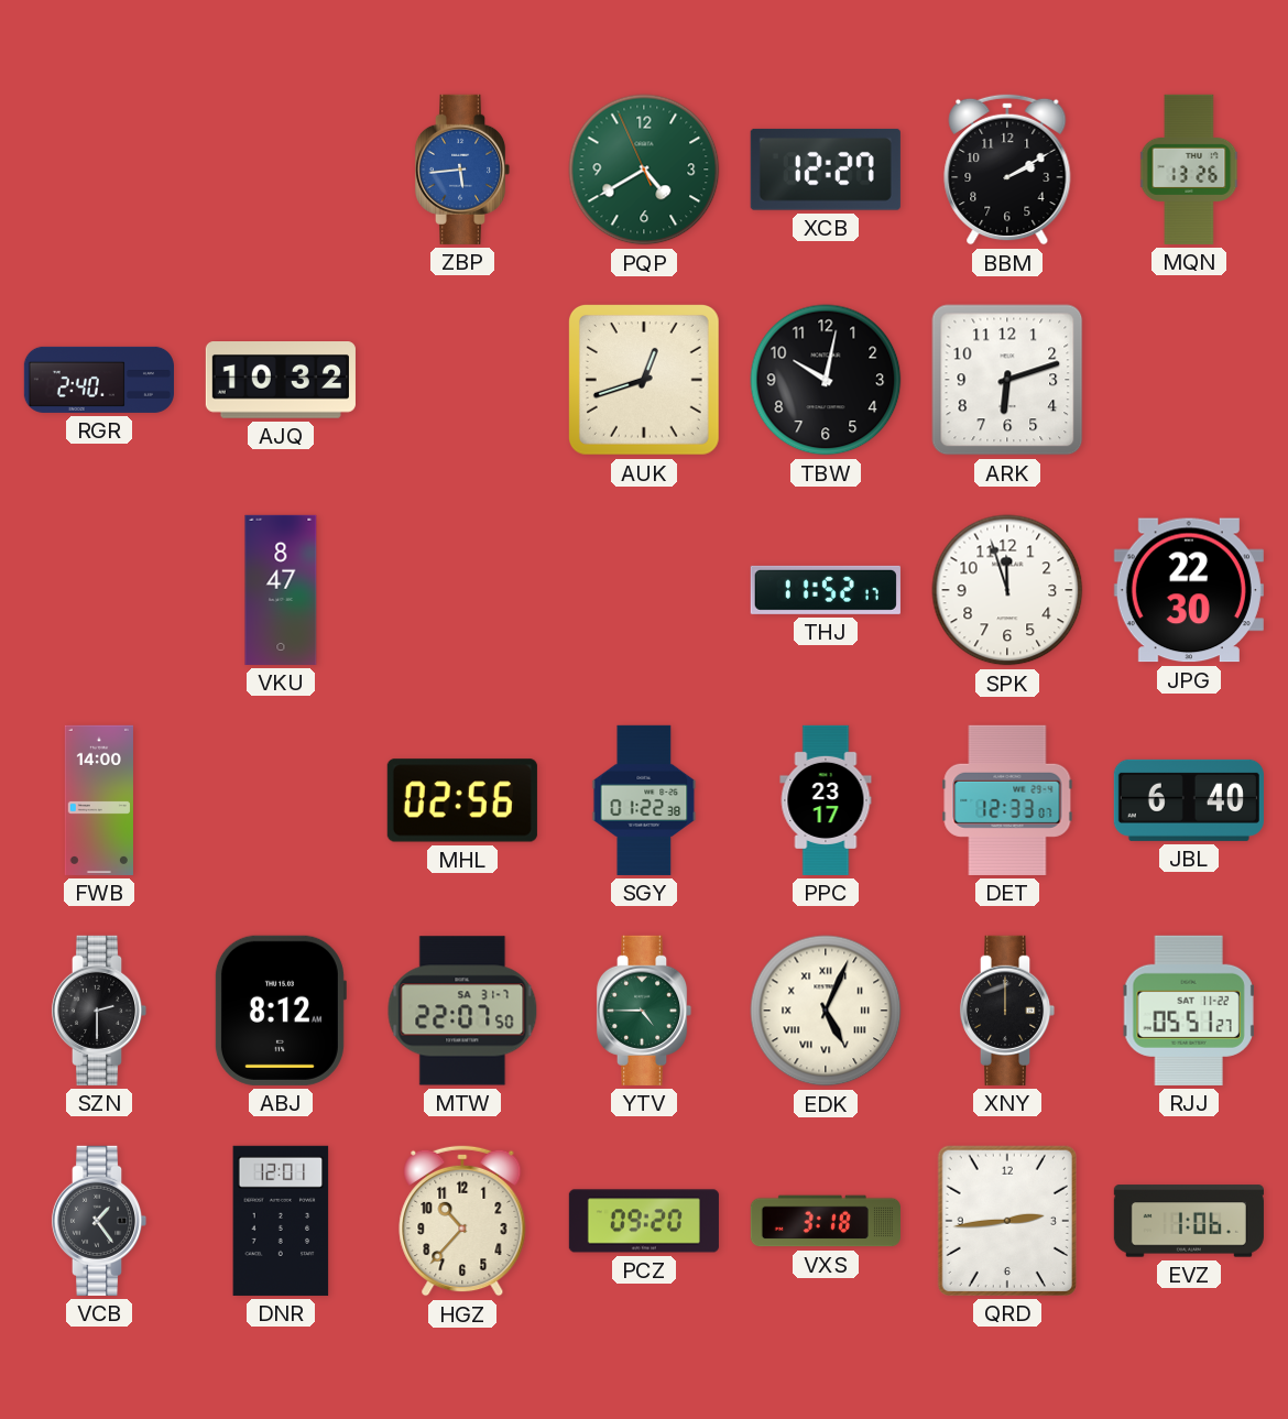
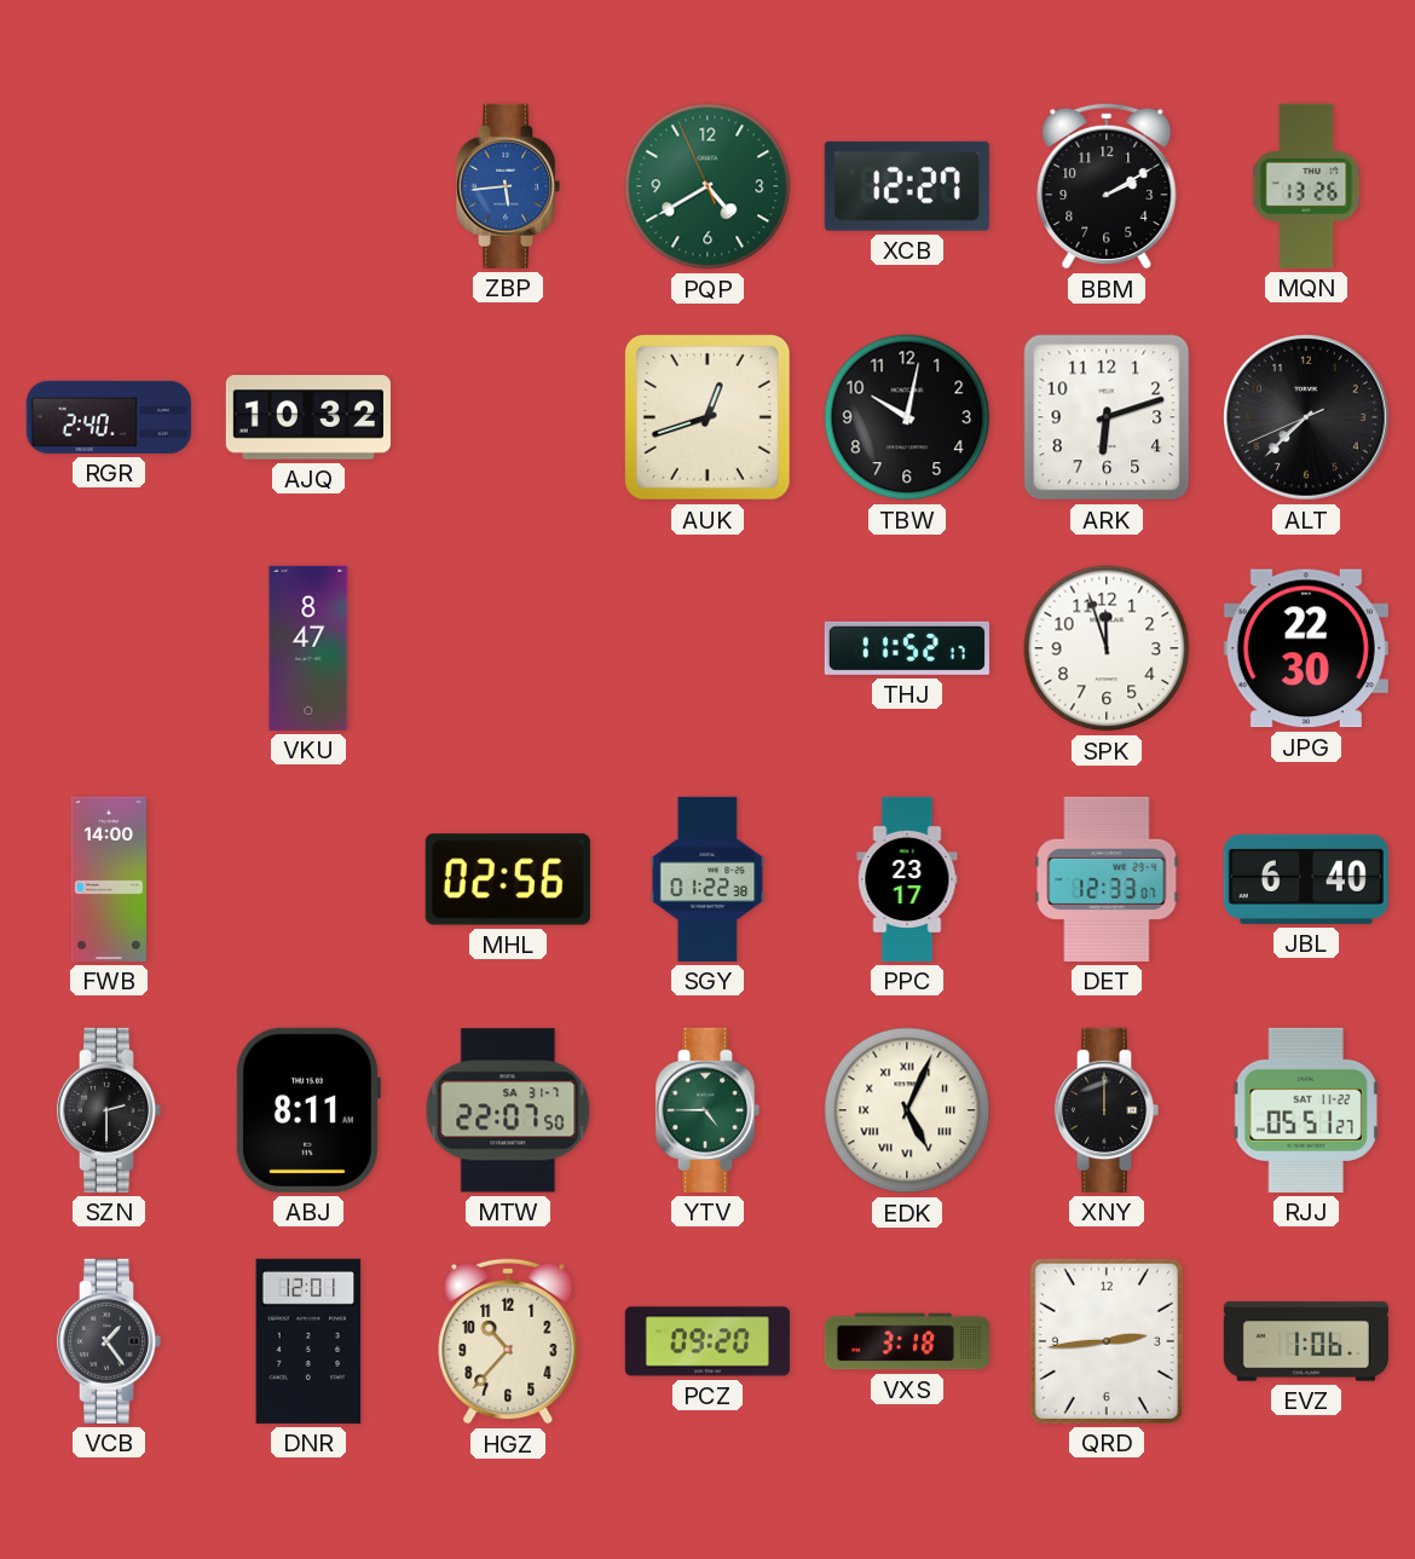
ALT: none -> 7:37 (1307, 418)
ABJ: 8:12 -> 8:11 (307, 1110)
